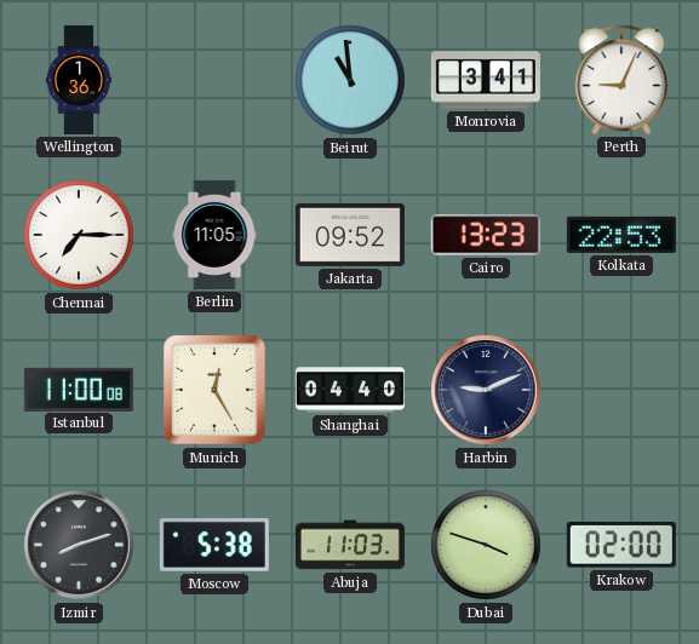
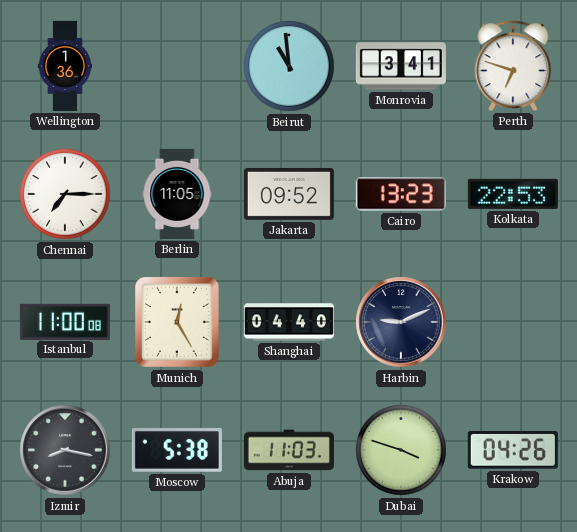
Perth: 9:04 -> 6:48 (513, 66)
Izmir: 8:12 -> 8:17 (65, 450)
Krakow: 02:00 -> 04:26 (513, 451)
